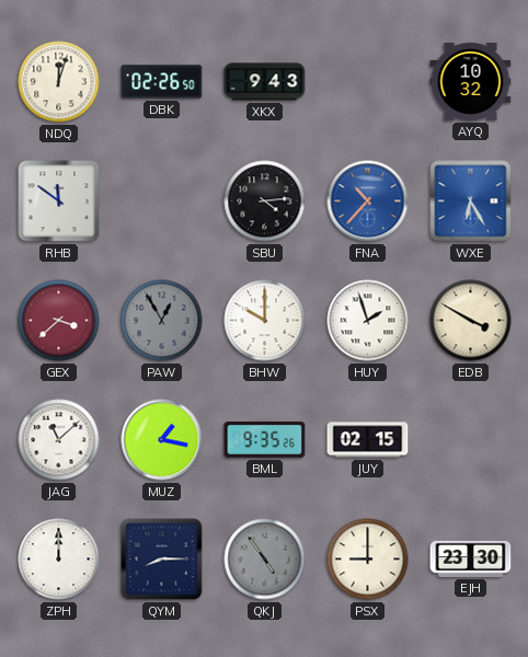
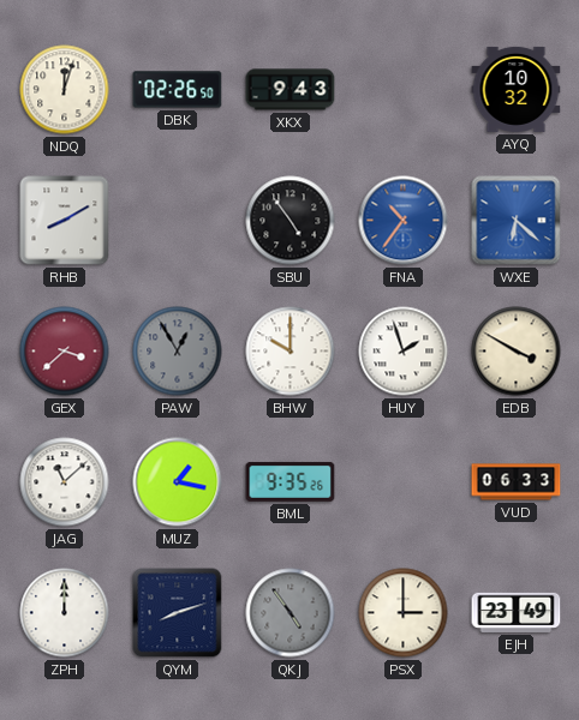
RHB: 11:51 -> 8:10 (65, 221)
SBU: 4:14 -> 4:54 (291, 221)
FNA: 10:37 -> 10:36 (404, 221)
WXE: 6:25 -> 6:22 (517, 221)
JUY: 02:15 -> none (368, 440)
VUD: none -> 06:33 (517, 482)
QYM: 8:15 -> 8:12 (178, 613)
PSX: 9:00 -> 3:00 (404, 613)
EJH: 23:30 -> 23:49 (517, 612)
